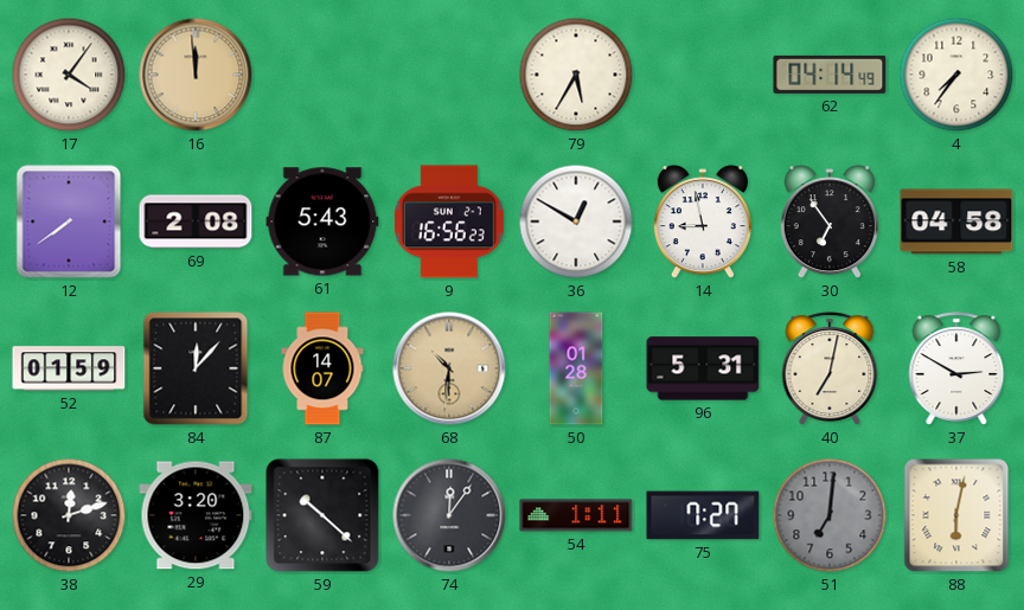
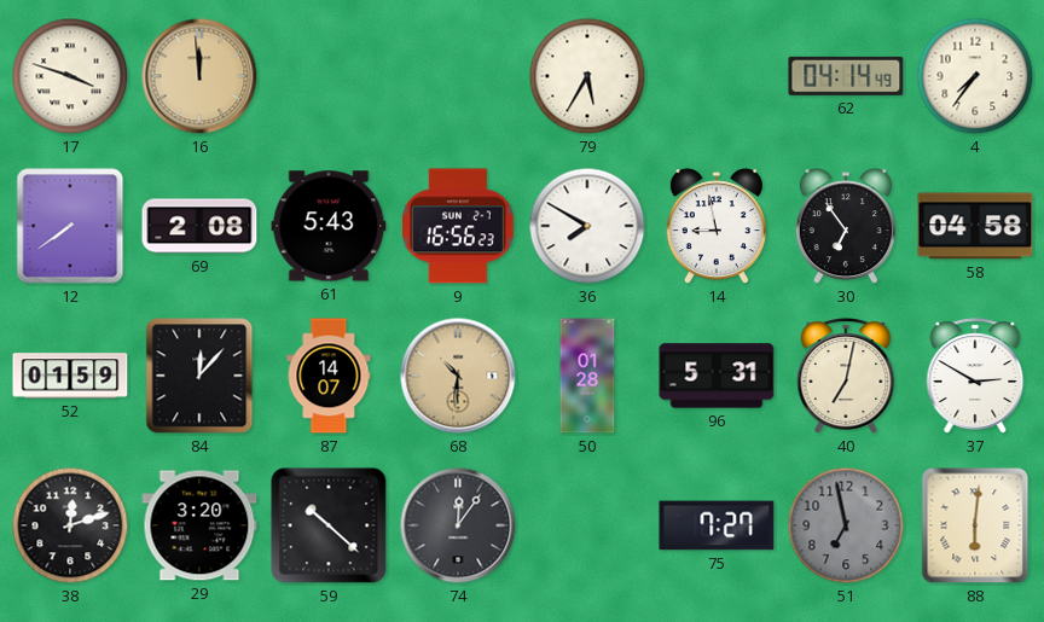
17: 4:06 -> 3:48 (70, 76)
36: 12:50 -> 7:50 (587, 226)
54: 1:11 -> none (576, 515)
51: 7:01 -> 6:58 (846, 525)
88: 6:02 -> 6:01 (975, 525)
